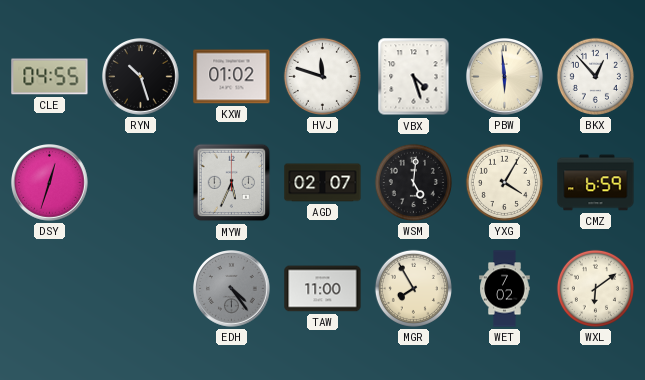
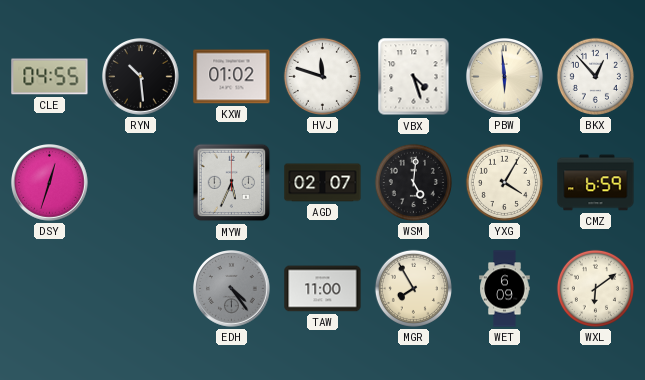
RYN: 10:27 -> 10:29 (141, 77)
WET: 7:02 -> 6:09 (505, 289)
